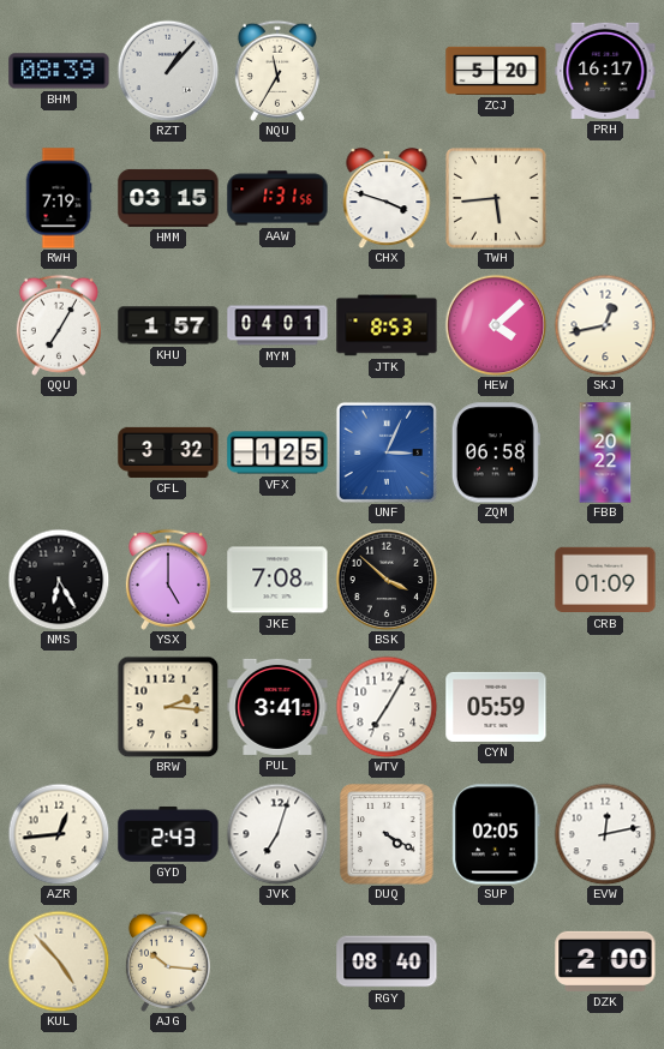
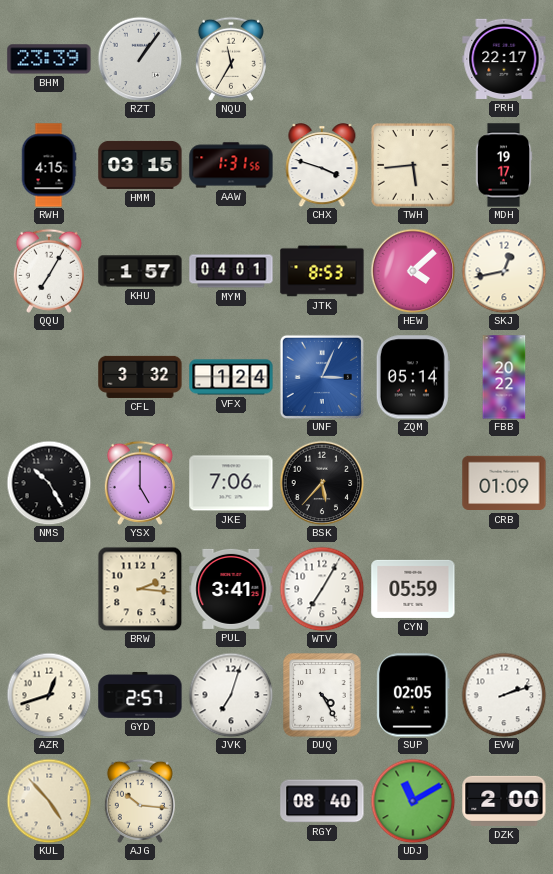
BHM: 08:39 -> 23:39 (49, 59)
RZT: 1:07 -> 1:06 (140, 59)
ZCJ: 5:20 -> none (496, 71)
PRH: 16:17 -> 22:17 (504, 59)
RWH: 7:19 -> 4:15 (49, 165)
MDH: none -> 19:17 (504, 165)
VFX: 1:25 -> 1:24 (231, 377)
ZQM: 06:58 -> 05:14 (413, 377)
NMS: 6:25 -> 10:25 (49, 483)
JKE: 7:08 -> 7:06 (231, 483)
BSK: 3:52 -> 5:37 (322, 483)
AZR: 12:44 -> 12:42 (49, 695)
GYD: 2:43 -> 2:57 (140, 695)
DUQ: 4:20 -> 4:25 (322, 695)
EVW: 12:13 -> 2:12 (504, 695)
UDJ: none -> 11:10 (413, 801)
